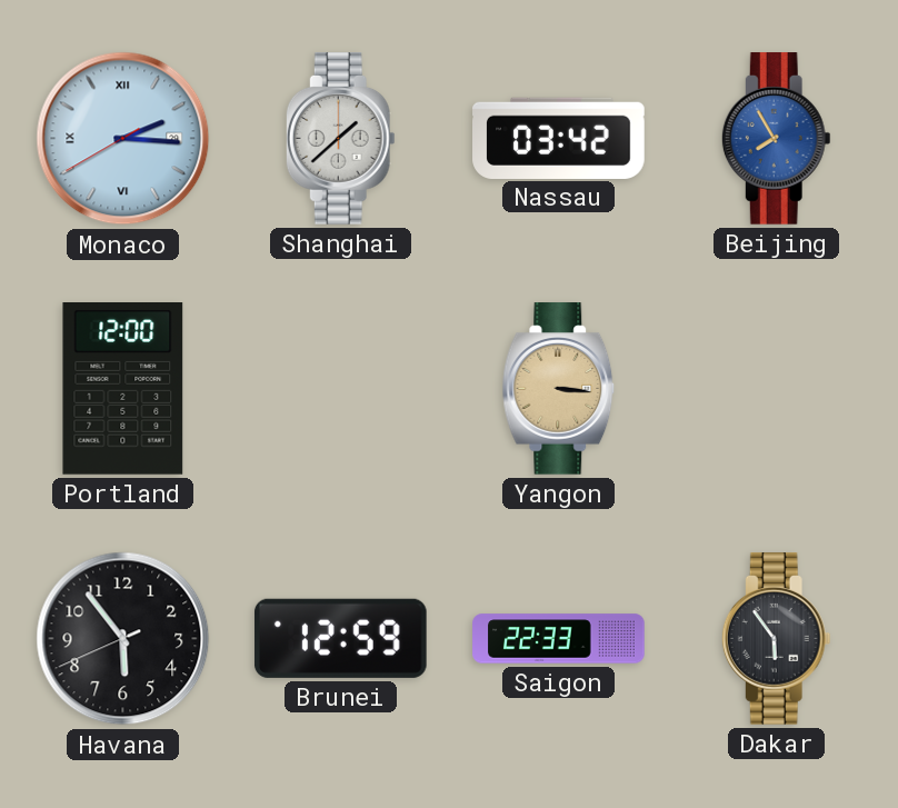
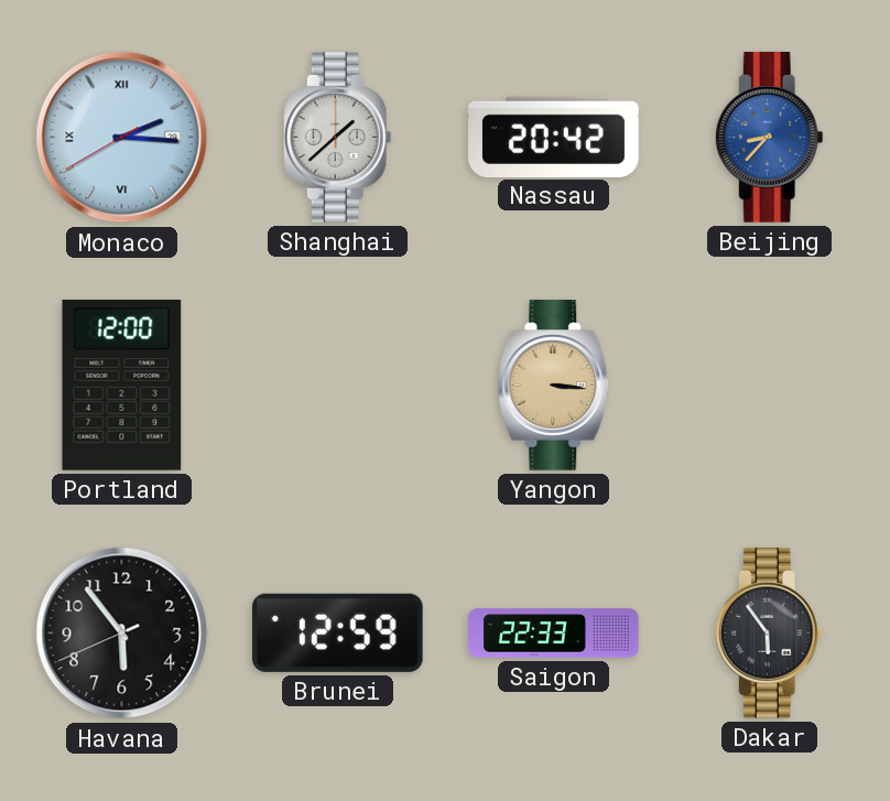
Nassau: 03:42 -> 20:42 (554, 137)
Beijing: 7:55 -> 8:37 (769, 138)
